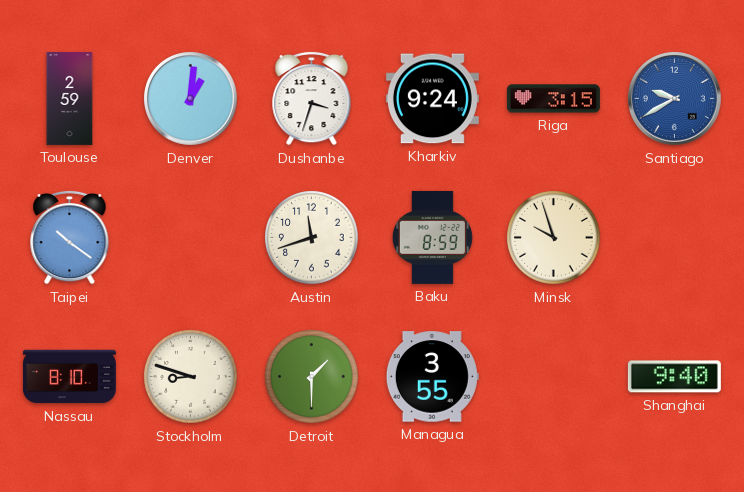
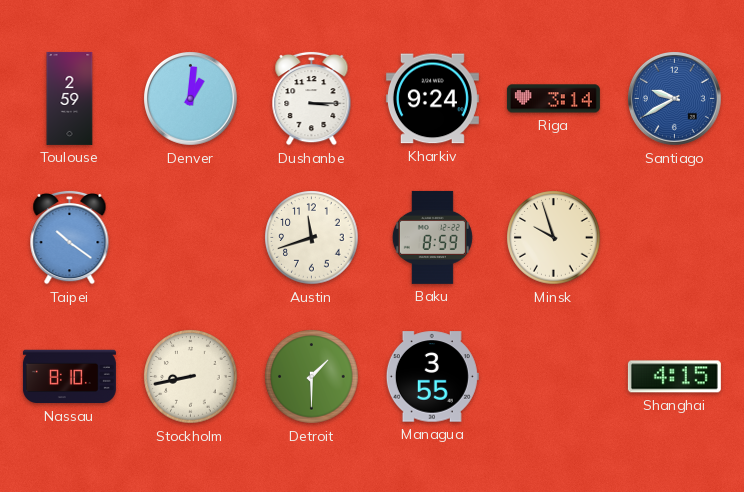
Dushanbe: 3:33 -> 3:15 (312, 98)
Riga: 3:15 -> 3:14 (553, 99)
Stockholm: 8:48 -> 8:43 (191, 377)
Shanghai: 9:40 -> 4:15 (674, 377)
